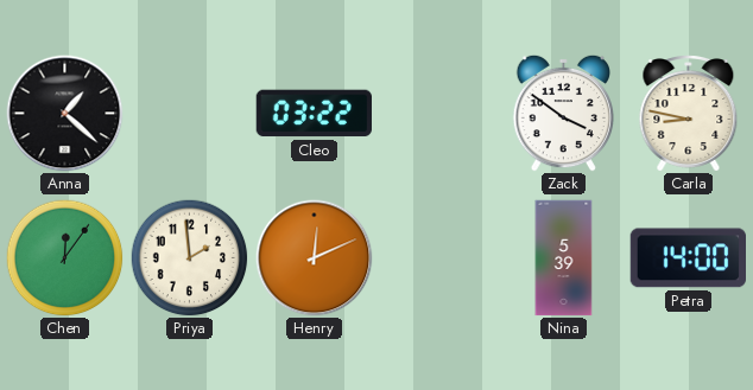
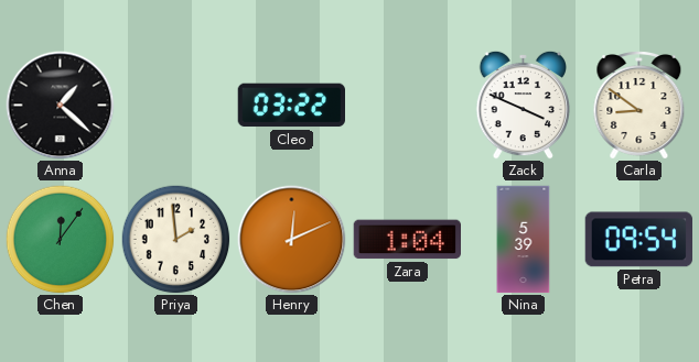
Zack: 3:51 -> 3:49 (523, 105)
Carla: 8:47 -> 8:51 (639, 106)
Zara: none -> 1:04 (407, 240)
Petra: 14:00 -> 09:54 (638, 240)
